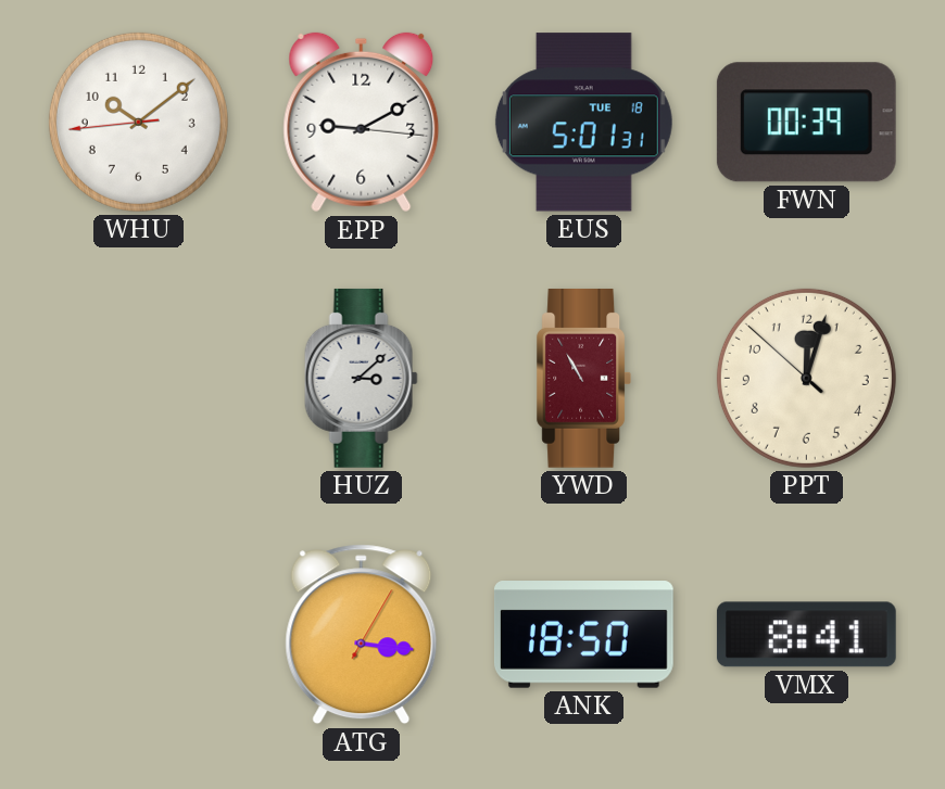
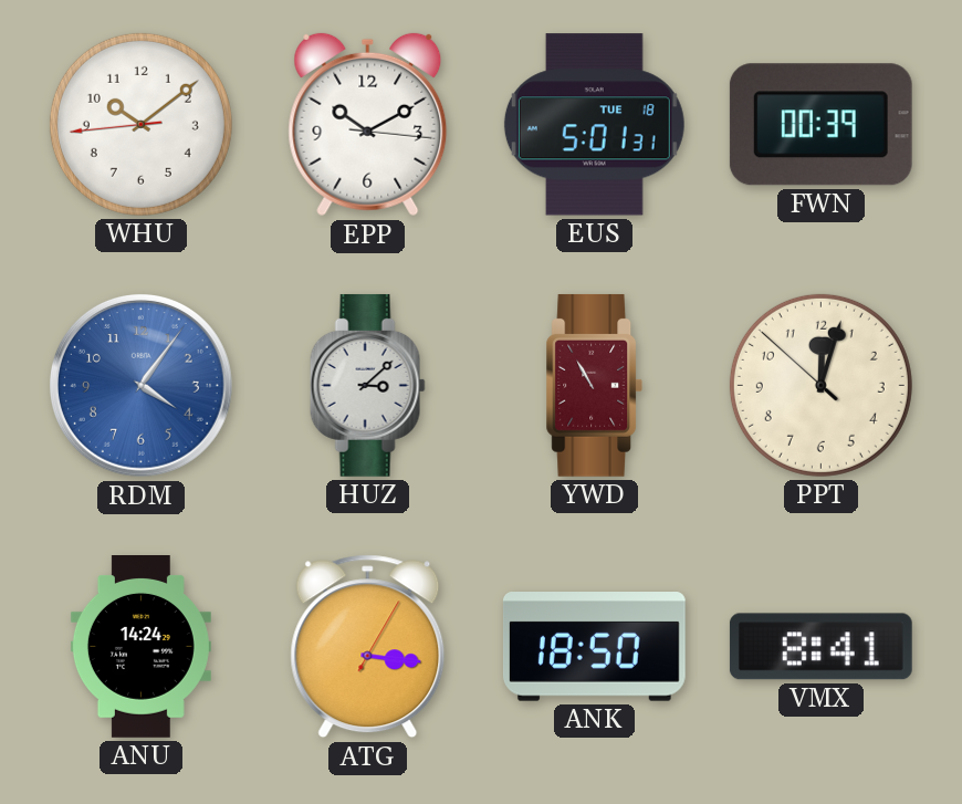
EPP: 9:10 -> 10:10 (368, 125)
RDM: none -> 4:06 (140, 385)
ANU: none -> 14:24 (140, 647)
